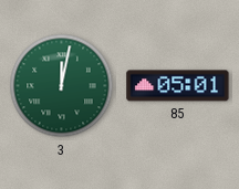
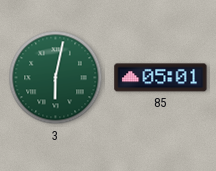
3: 12:02 -> 6:02 (56, 78)
